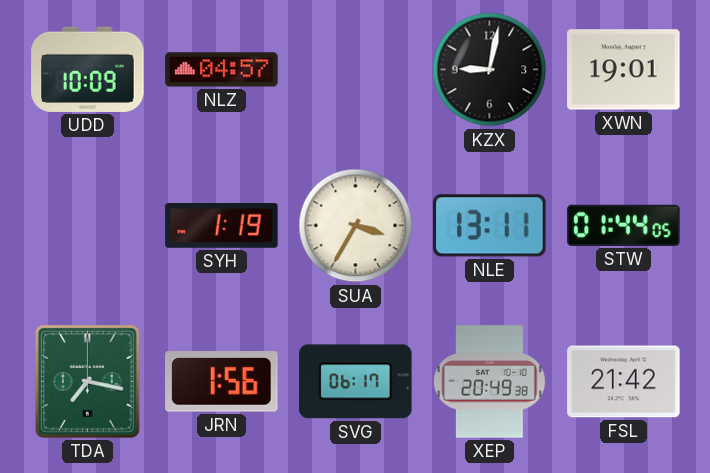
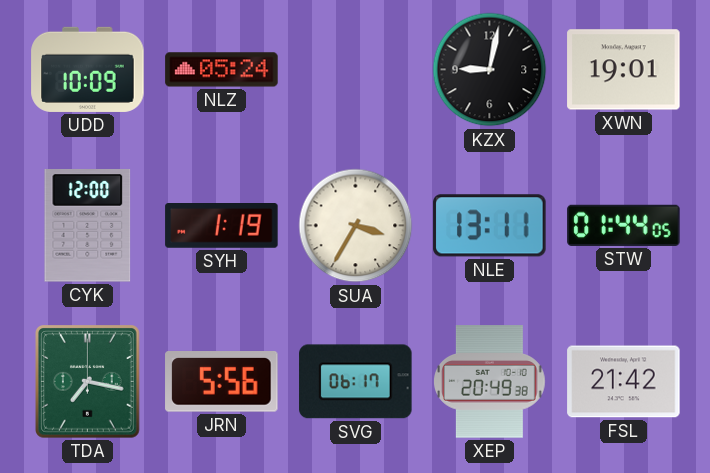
NLZ: 04:57 -> 05:24 (222, 70)
CYK: none -> 12:00 (88, 226)
JRN: 1:56 -> 5:56 (222, 382)
